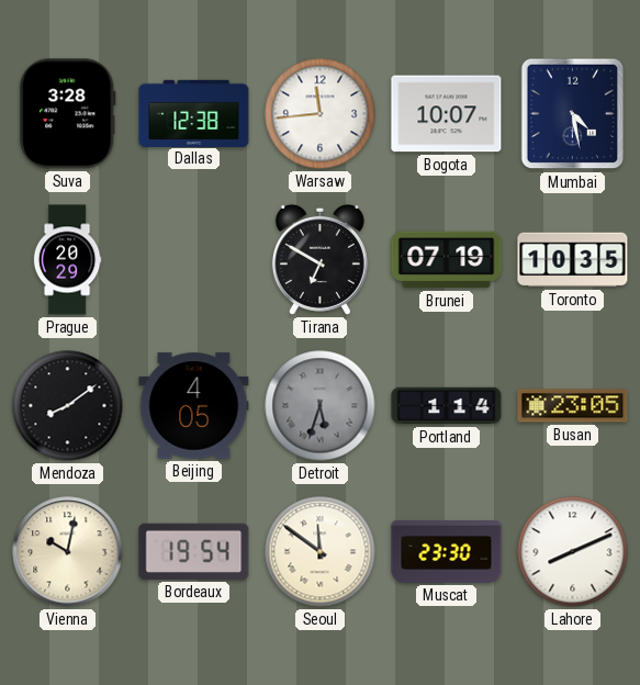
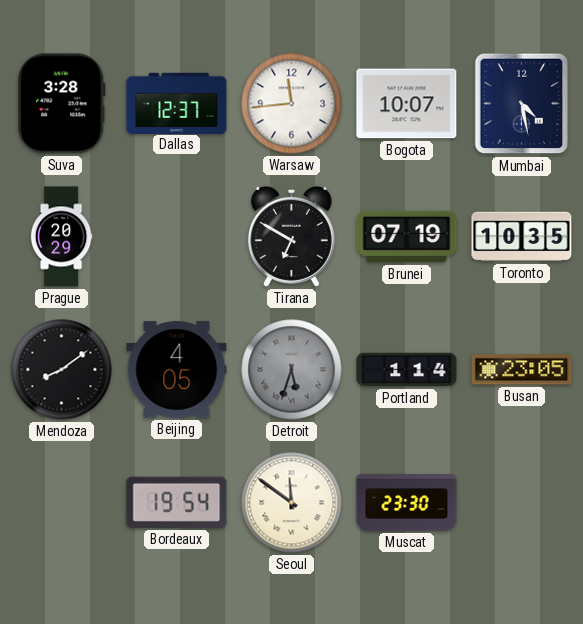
Dallas: 12:38 -> 12:37 (177, 103)
Vienna: 10:02 -> none (68, 552)
Lahore: 8:11 -> none (573, 552)
